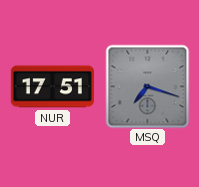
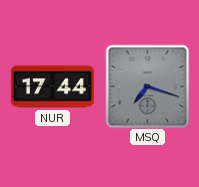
NUR: 17:51 -> 17:44 (52, 87)
